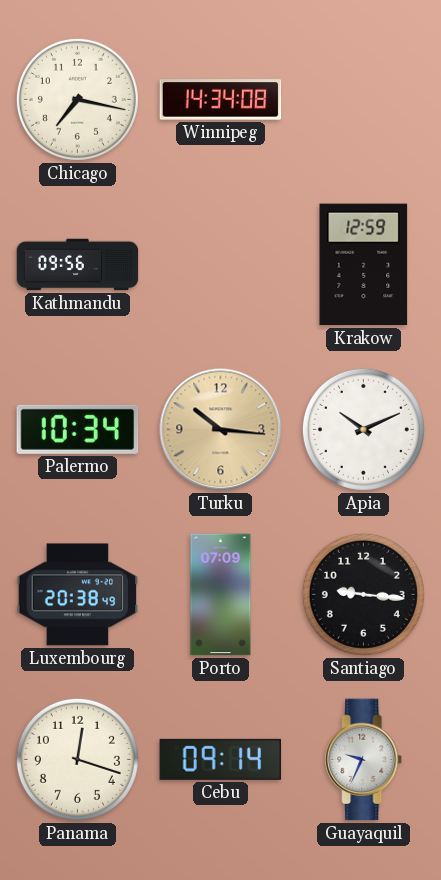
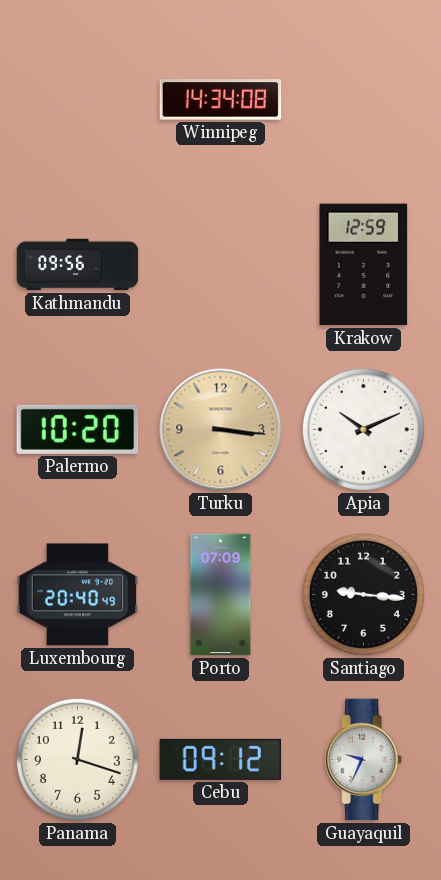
Chicago: 7:17 -> none (77, 99)
Palermo: 10:34 -> 10:20 (78, 429)
Turku: 10:16 -> 3:16 (221, 430)
Luxembourg: 20:38 -> 20:40 (78, 595)
Cebu: 09:14 -> 09:12 (221, 759)
